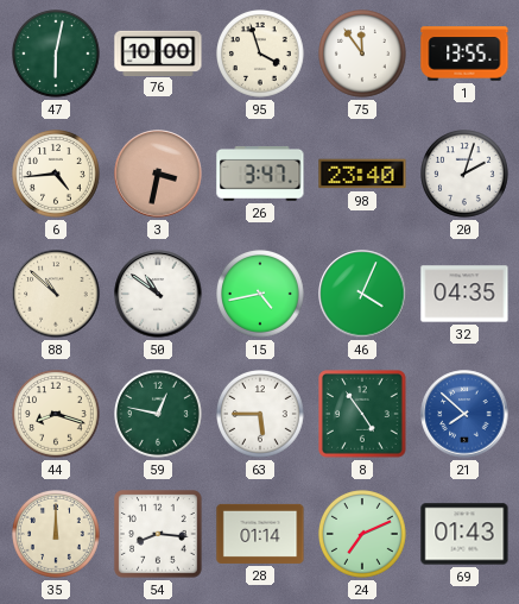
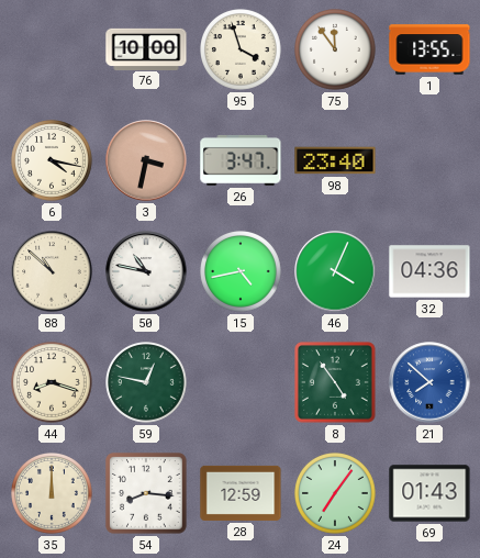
47: 6:02 -> none (57, 55)
6: 4:44 -> 4:17 (53, 161)
20: 2:03 -> none (466, 175)
50: 10:51 -> 10:47 (146, 271)
32: 04:35 -> 04:36 (429, 271)
63: 5:45 -> none (261, 415)
28: 01:14 -> 12:59 (241, 493)
24: 7:11 -> 7:06 (336, 494)
